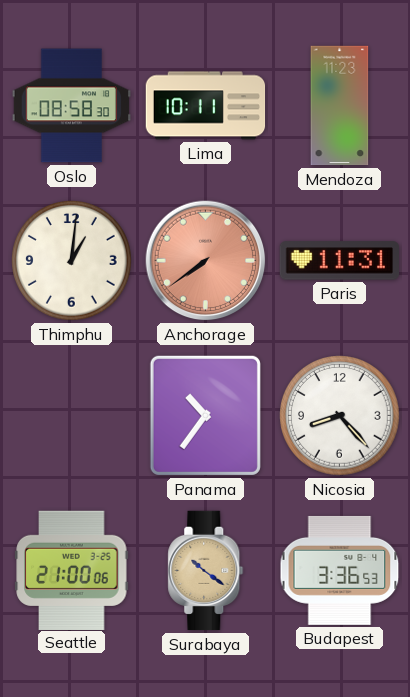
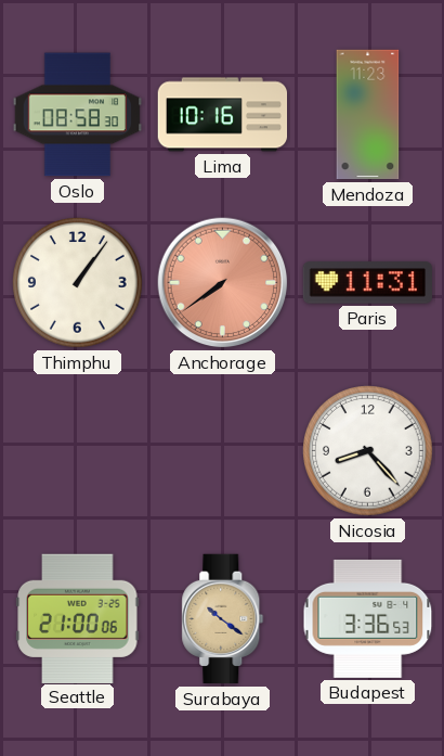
Lima: 10:11 -> 10:16 (223, 115)
Thimphu: 1:01 -> 1:06 (78, 283)
Panama: 10:36 -> none (205, 415)
